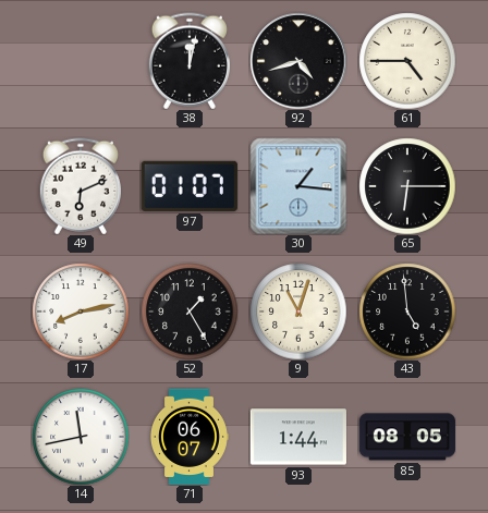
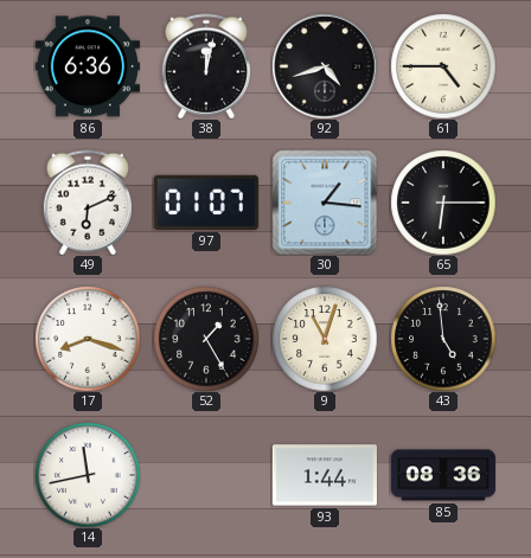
86: none -> 6:36 (88, 66)
17: 8:13 -> 8:18 (88, 339)
71: 06:07 -> none (188, 437)
85: 08:05 -> 08:36 (443, 475)
